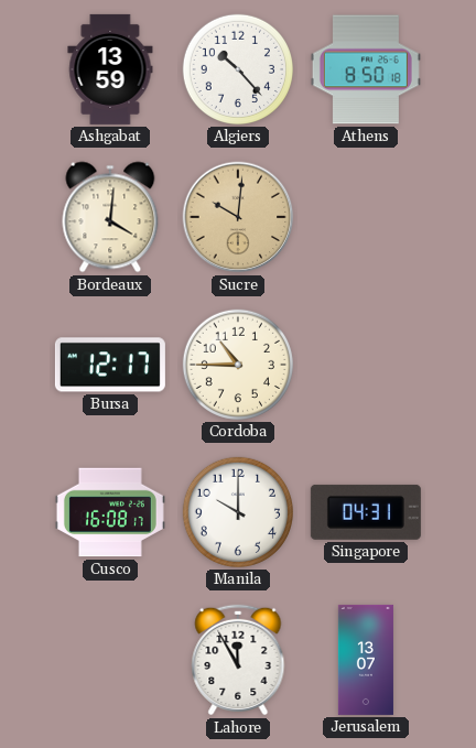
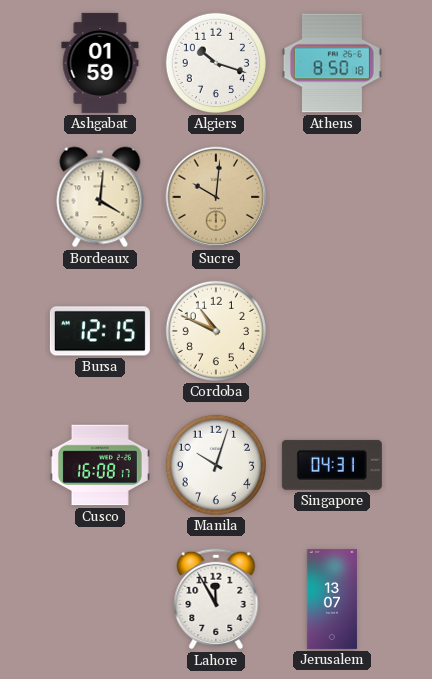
Ashgabat: 13:59 -> 01:59 (100, 63)
Algiers: 10:23 -> 10:18 (216, 63)
Bursa: 12:17 -> 12:15 (100, 331)
Cordoba: 10:45 -> 10:49 (216, 331)
Manila: 10:00 -> 10:03 (216, 465)
